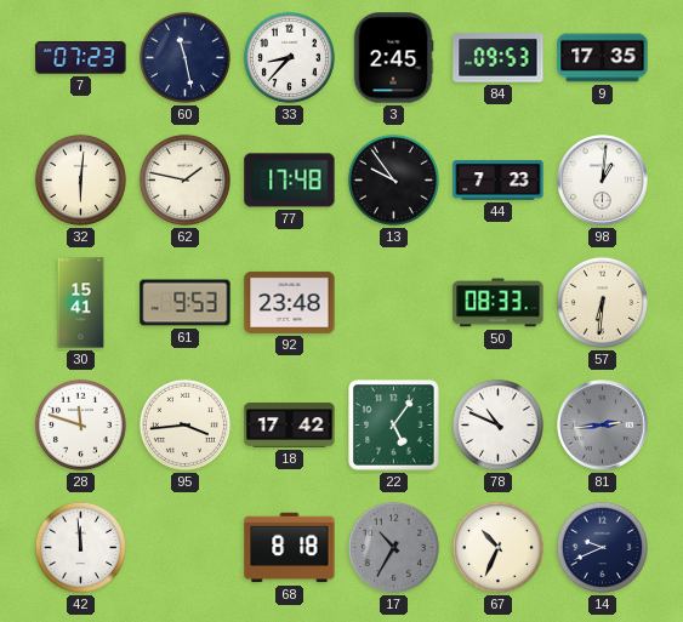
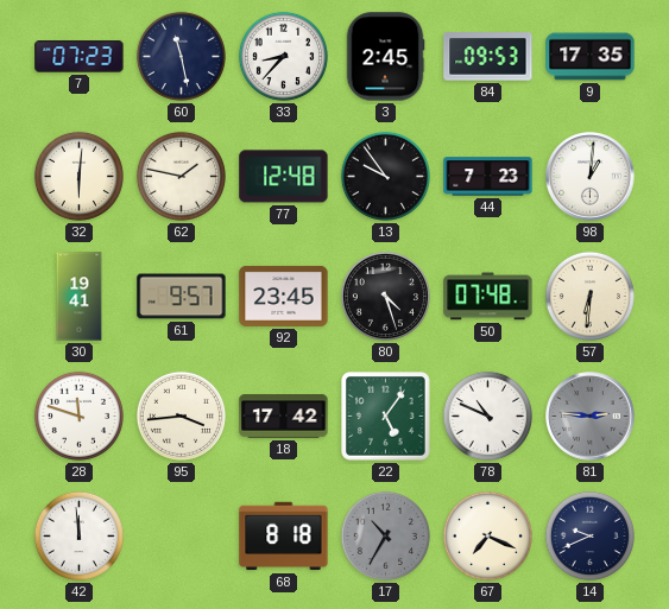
77: 17:48 -> 12:48 (284, 177)
30: 15:41 -> 19:41 (80, 297)
61: 9:53 -> 9:57 (182, 297)
92: 23:48 -> 23:45 (284, 296)
80: none -> 4:27 (385, 296)
50: 08:33 -> 07:48 (488, 297)
81: 2:44 -> 2:46 (591, 417)
67: 10:34 -> 7:19 (487, 535)
